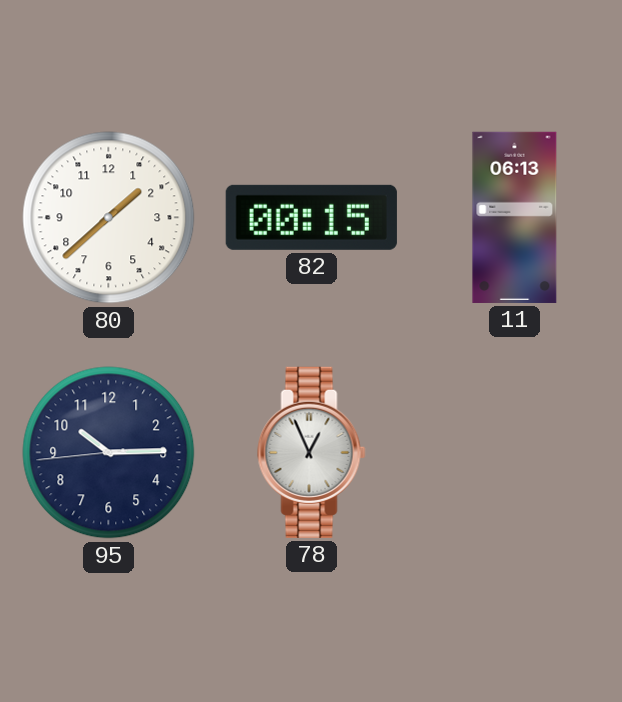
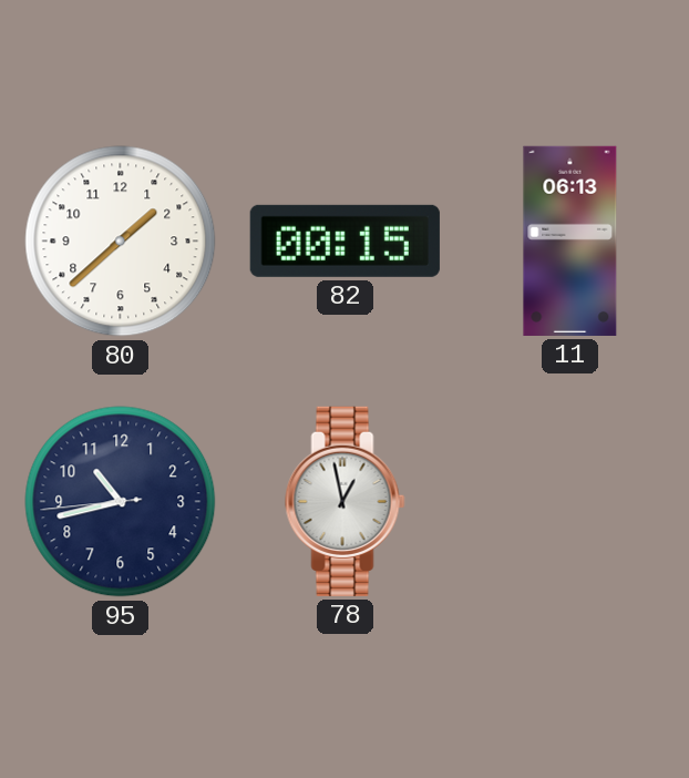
95: 10:14 -> 10:42 (121, 502)
78: 12:56 -> 12:58 (346, 501)
